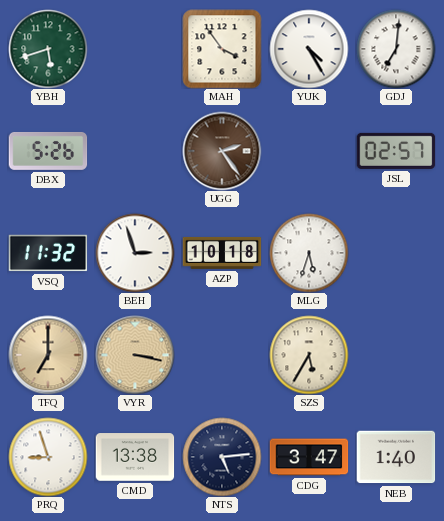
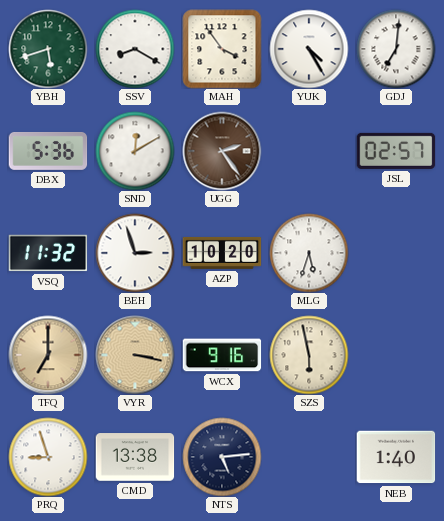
SSV: none -> 8:20 (135, 49)
DBX: 5:26 -> 5:36 (48, 151)
SND: none -> 12:10 (135, 151)
AZP: 10:18 -> 10:20 (222, 253)
WCX: none -> 9:16 (222, 355)
SZS: 5:35 -> 5:58 (309, 355)
CDG: 3:47 -> none (309, 457)
